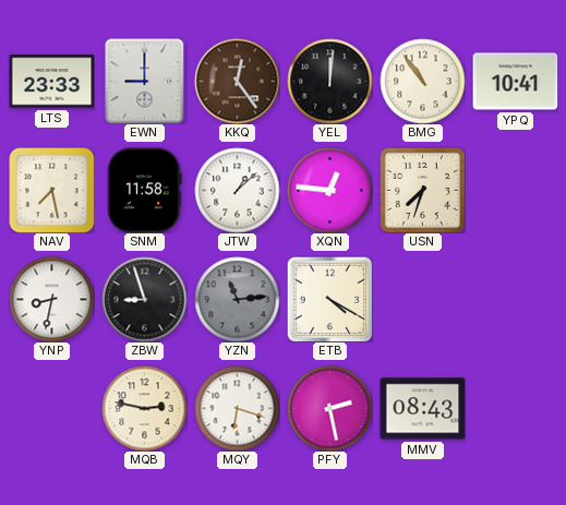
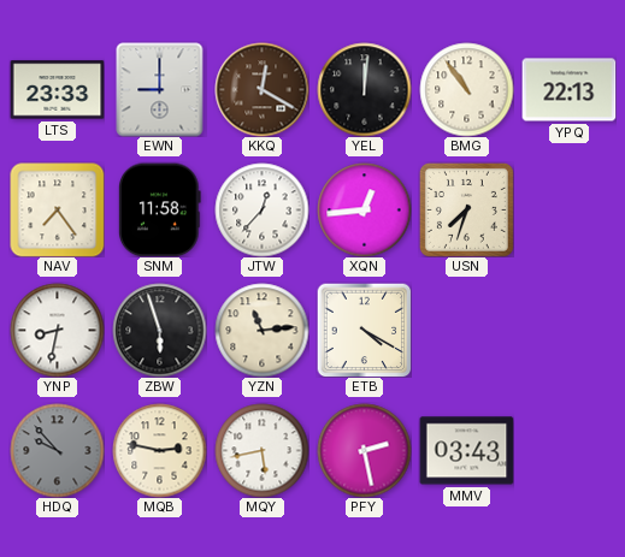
KKQ: 12:24 -> 12:20 (261, 89)
YPQ: 10:41 -> 22:13 (568, 90)
NAV: 7:28 -> 7:24 (57, 209)
JTW: 1:08 -> 12:37 (261, 209)
XQN: 12:46 -> 12:44 (364, 209)
ZBW: 8:57 -> 5:57 (159, 330)
YZN dial: grey -> cream (261, 330)
HDQ: none -> 9:53 (57, 450)
MQY: 6:18 -> 5:43 (261, 450)
MMV: 08:43 -> 03:43 (466, 451)
